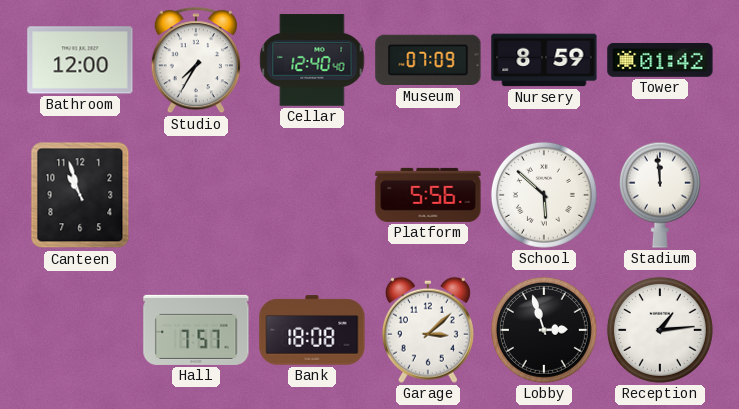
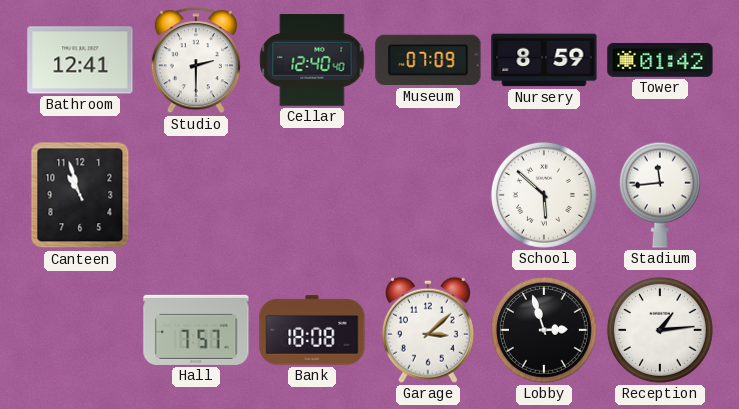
Bathroom: 12:00 -> 12:41 (80, 60)
Studio: 7:35 -> 2:30 (196, 61)
Platform: 5:56 -> none (428, 195)
Stadium: 11:59 -> 11:44 (660, 195)
